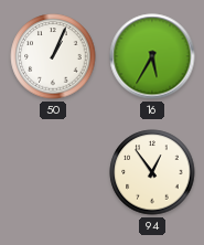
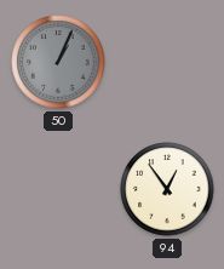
50 dial: white -> grey (58, 62)
16: 5:35 -> none (152, 56)
